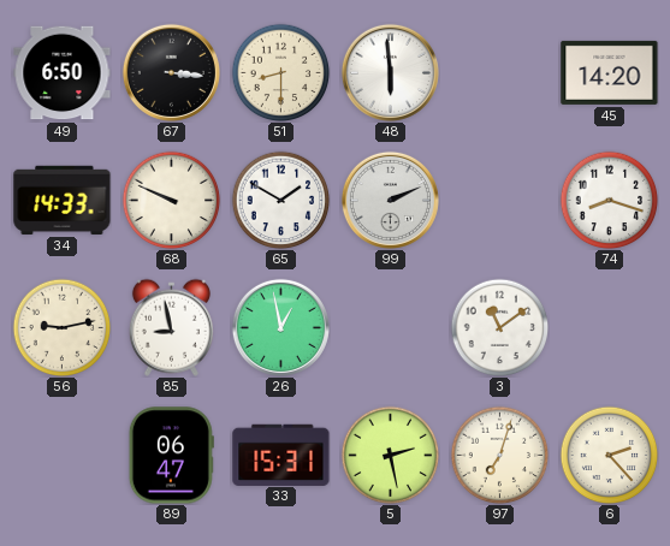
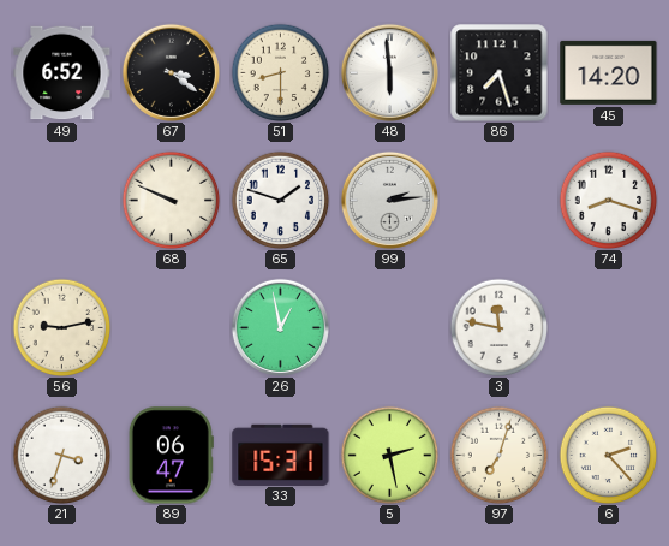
49: 6:50 -> 6:52 (62, 73)
67: 3:16 -> 3:21 (171, 72)
86: none -> 7:27 (500, 73)
34: 14:33 -> none (63, 200)
65: 1:50 -> 1:48 (280, 200)
99: 2:11 -> 2:14 (389, 200)
85: 8:58 -> none (171, 327)
3: 11:09 -> 11:47 (498, 327)
21: none -> 3:33 (61, 455)
